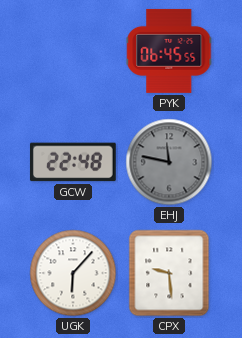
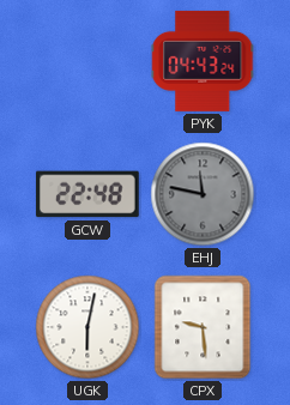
PYK: 06:45 -> 04:43 (203, 61)
UGK: 6:07 -> 6:02 (87, 327)
